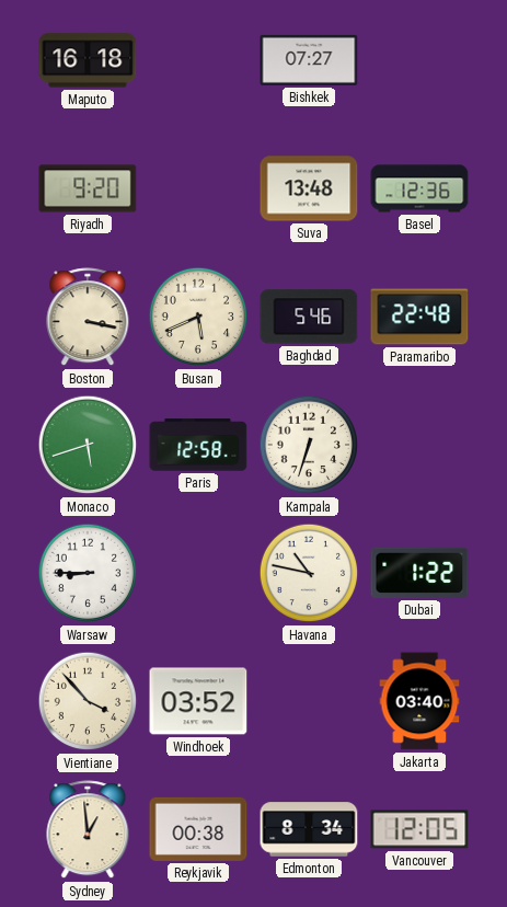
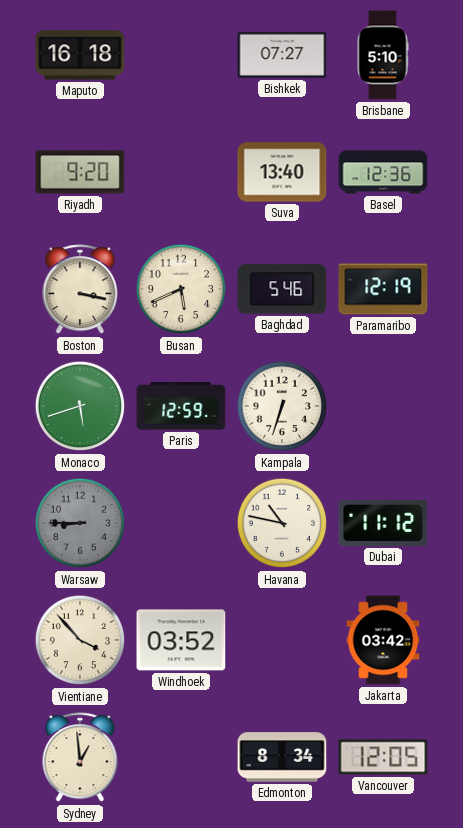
Brisbane: none -> 5:10 (383, 55)
Suva: 13:48 -> 13:40 (282, 172)
Paramaribo: 22:48 -> 12:19 (383, 289)
Paris: 12:58 -> 12:59 (181, 406)
Warsaw dial: white -> grey (80, 523)
Dubai: 1:22 -> 11:12 (383, 523)
Jakarta: 03:40 -> 03:42 (383, 640)
Reykjavik: 00:38 -> none (198, 829)
